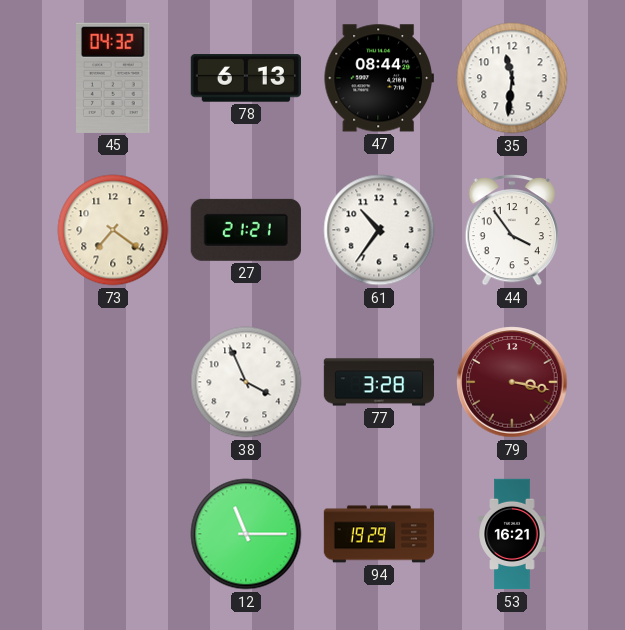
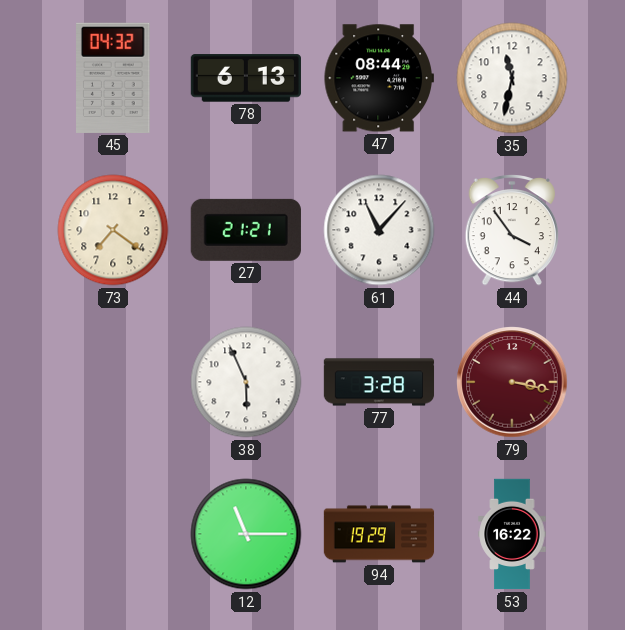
35: 11:31 -> 11:32 (512, 78)
61: 10:36 -> 11:07 (379, 230)
38: 3:56 -> 5:56 (246, 382)
53: 16:21 -> 16:22 (512, 534)
